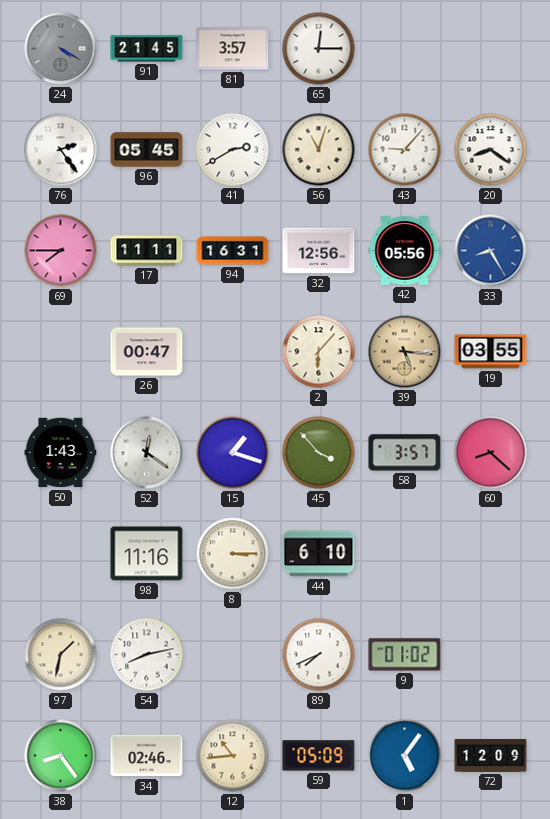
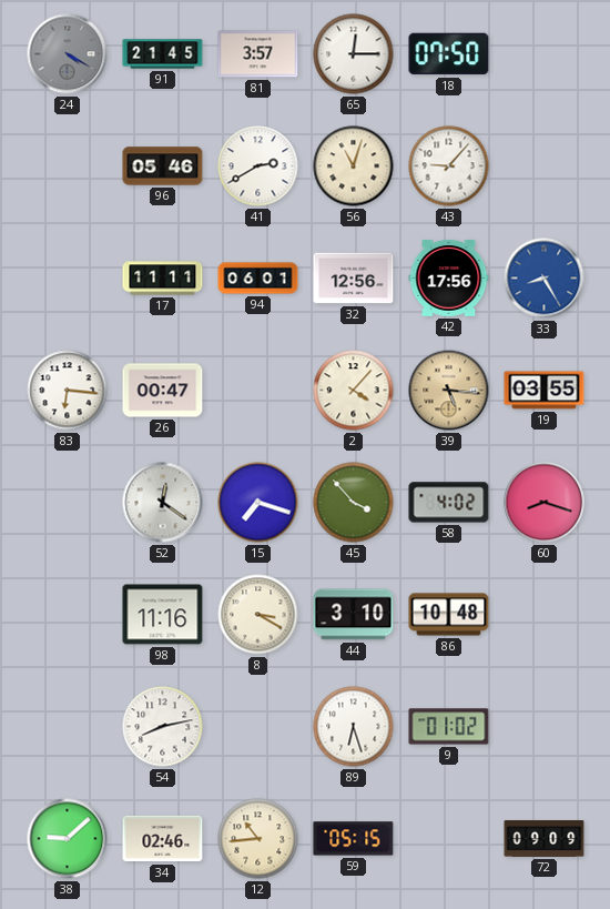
18: none -> 07:50 (449, 54)
76: 2:24 -> none (61, 150)
96: 05:45 -> 05:46 (163, 166)
20: 8:21 -> none (491, 150)
69: 7:45 -> none (61, 251)
94: 16:31 -> 06:01 (258, 279)
42: 05:56 -> 17:56 (449, 277)
83: none -> 6:16 (68, 391)
2: 6:07 -> 4:07 (354, 391)
50: 1:43 -> none (61, 453)
15: 1:18 -> 7:18 (258, 503)
58: 3:57 -> 4:02 (449, 503)
60: 8:22 -> 8:18 (545, 503)
8: 3:15 -> 3:20 (258, 615)
44: 6:10 -> 3:10 (354, 615)
86: none -> 10:48 (449, 615)
97: 1:32 -> none (61, 655)
89: 7:41 -> 6:27 (354, 727)
38: 8:24 -> 9:08 (68, 839)
59: 05:09 -> 05:15 (354, 839)
1: 5:06 -> none (405, 756)
72: 12:09 -> 09:09 (545, 839)
